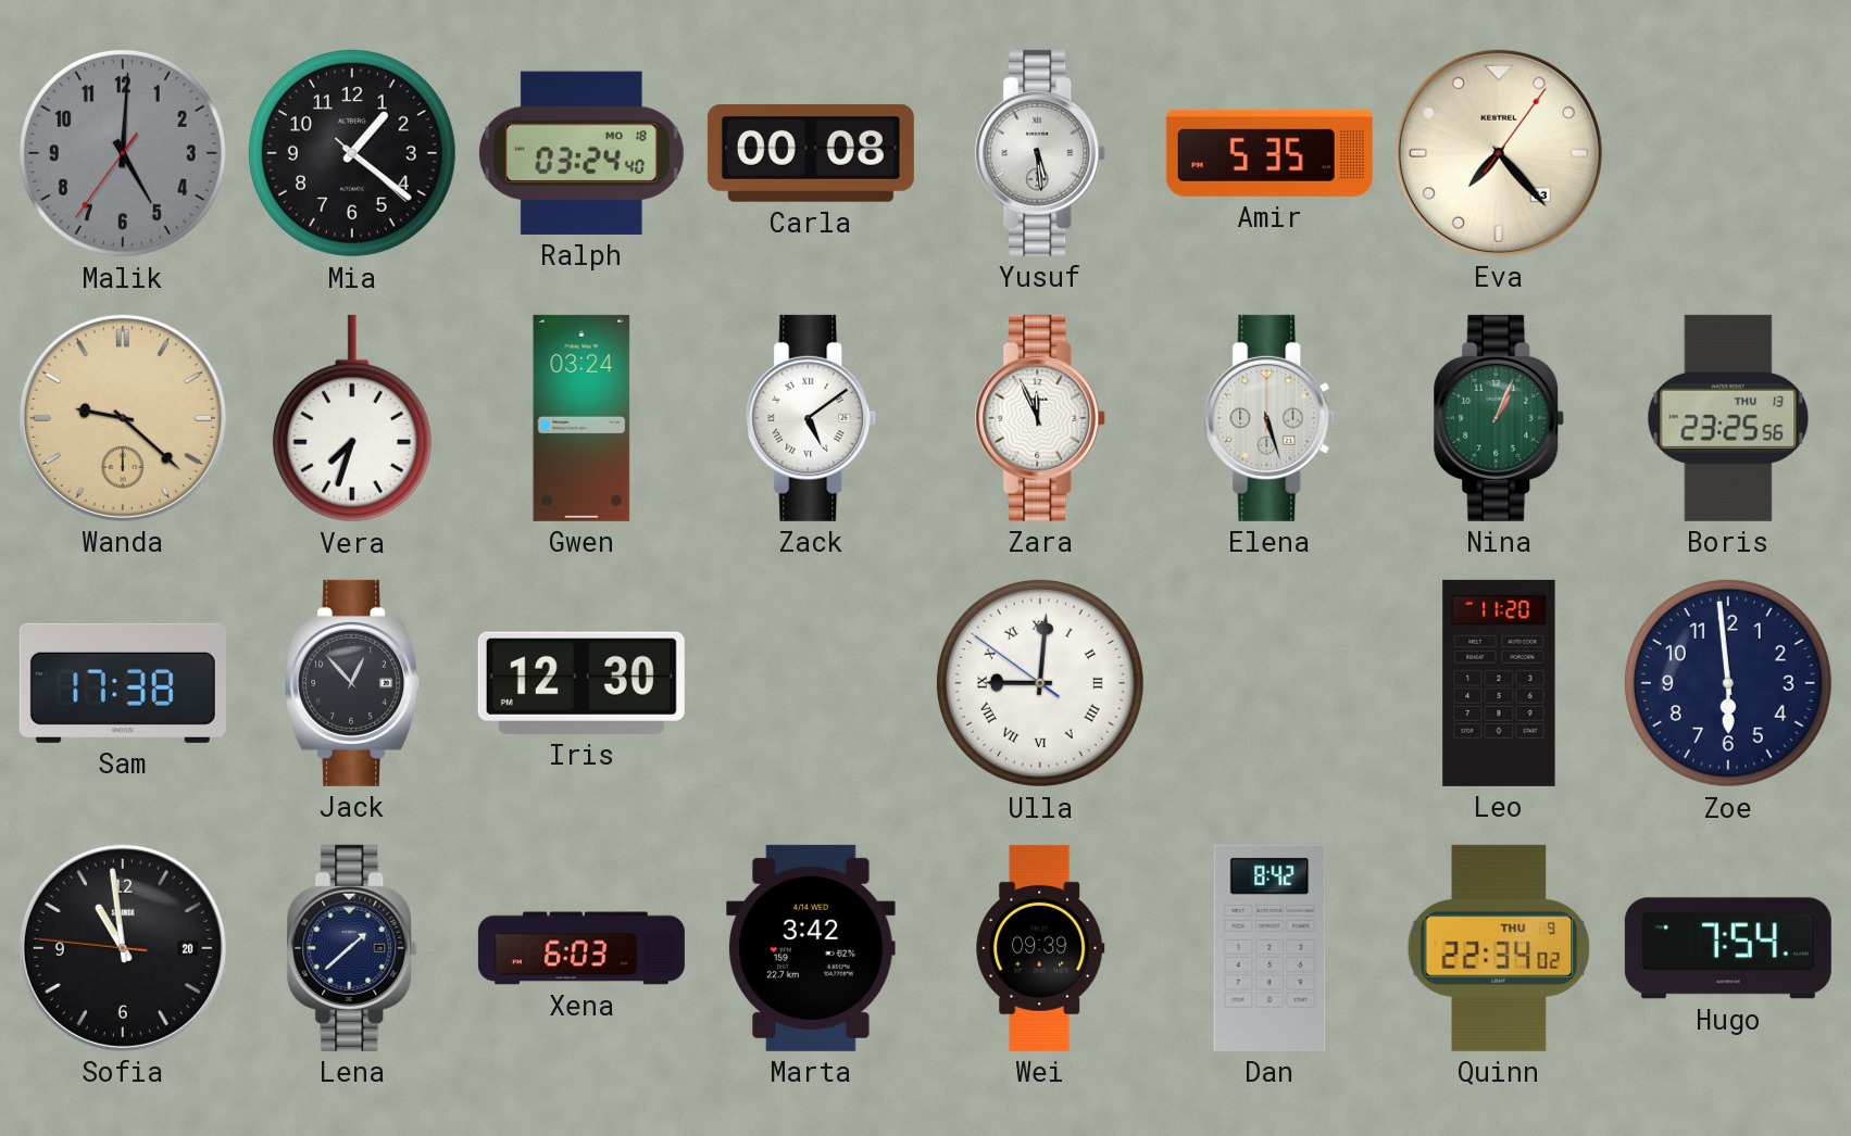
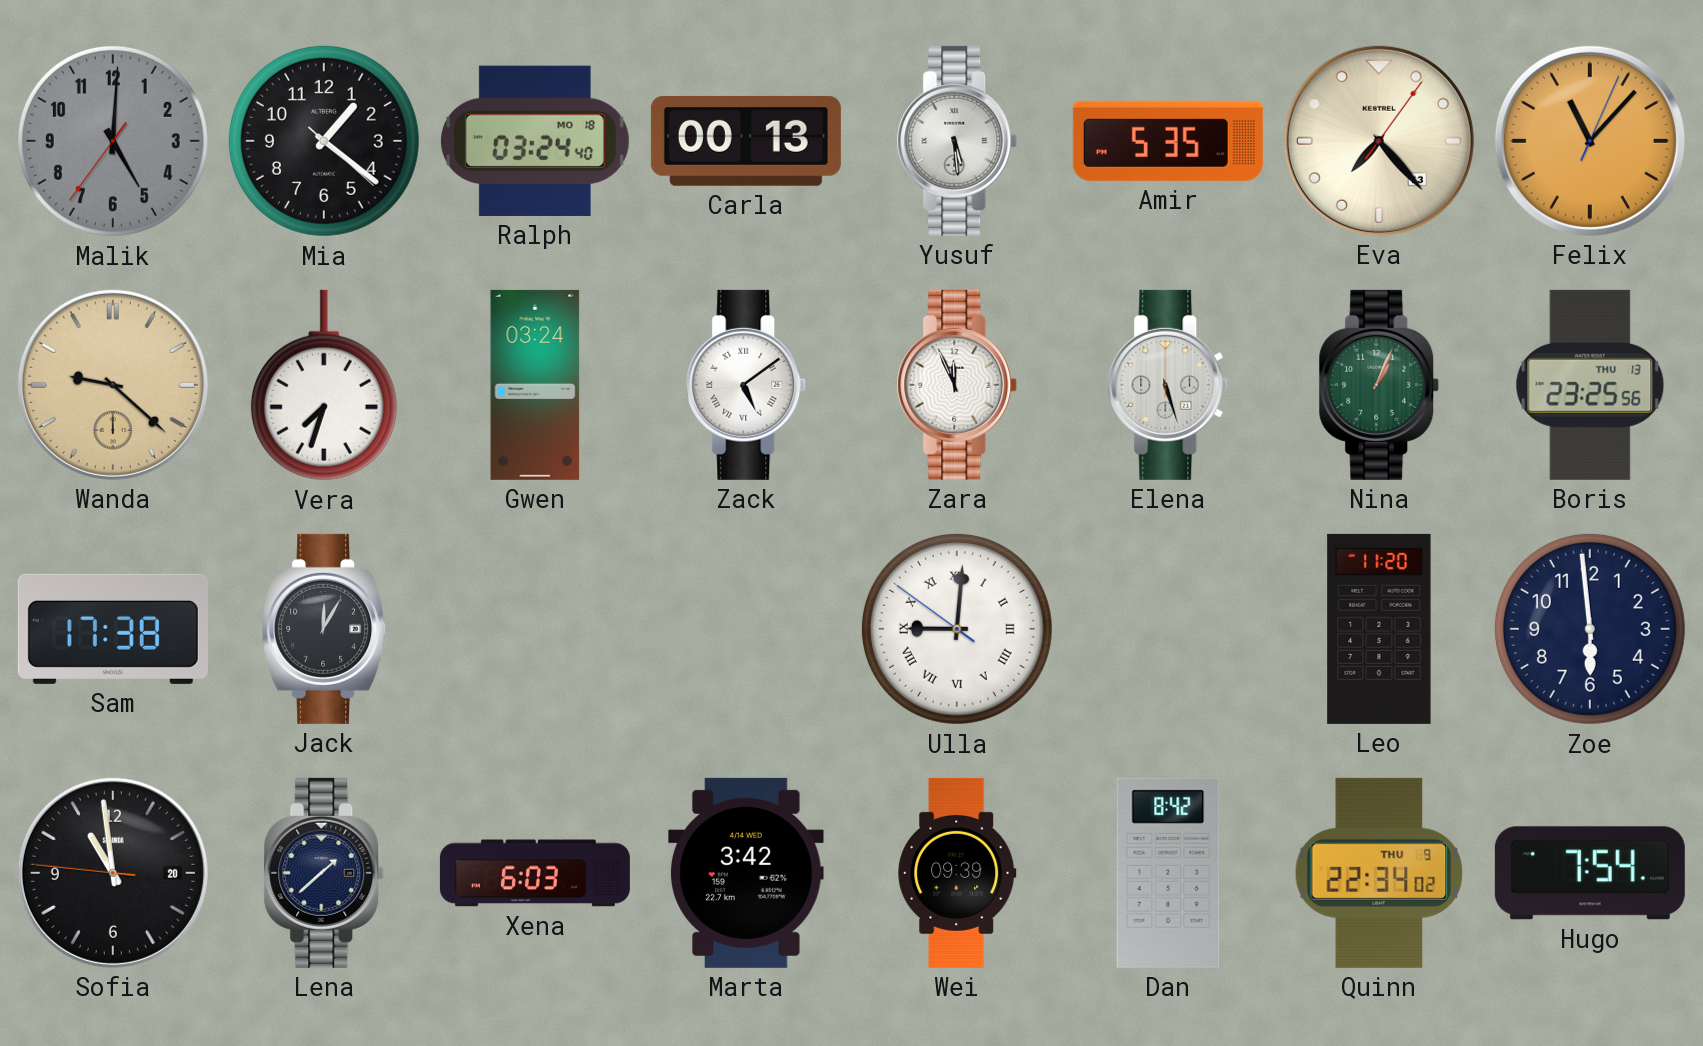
Carla: 00:08 -> 00:13 (746, 141)
Felix: none -> 11:07 (1590, 141)
Jack: 12:53 -> 12:05 (325, 629)
Iris: 12:30 -> none (581, 683)
